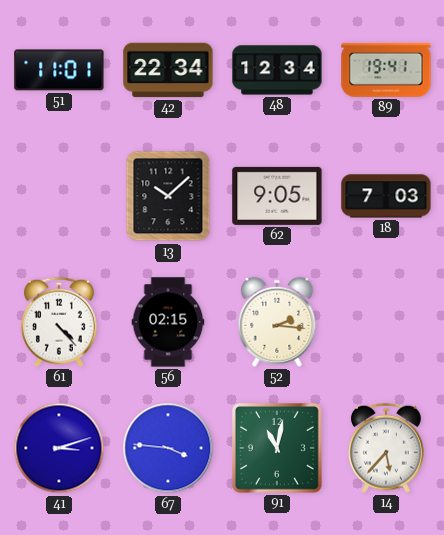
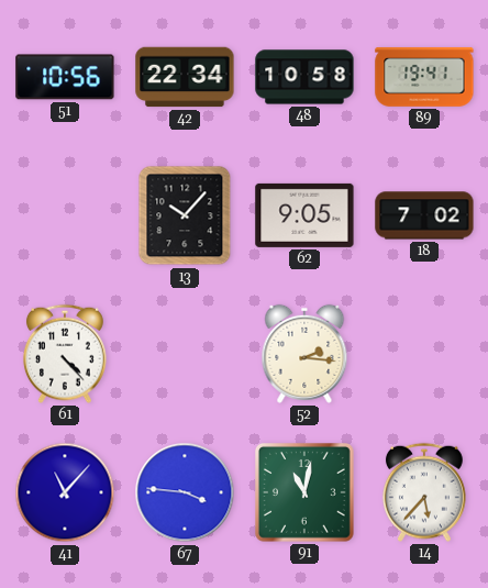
51: 11:01 -> 10:56 (65, 77)
48: 12:34 -> 10:58 (304, 77)
13: 10:08 -> 10:07 (185, 215)
18: 7:03 -> 7:02 (424, 215)
56: 02:15 -> none (168, 322)
41: 3:12 -> 11:07 (65, 492)
